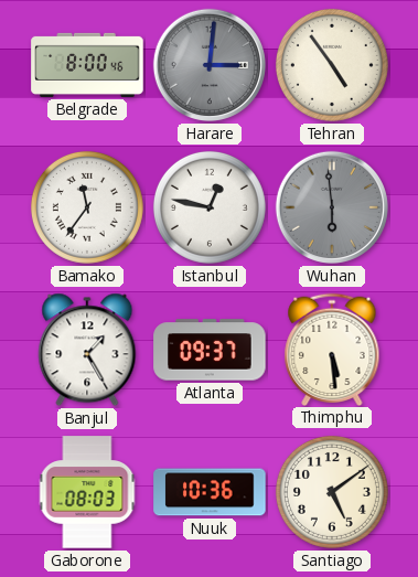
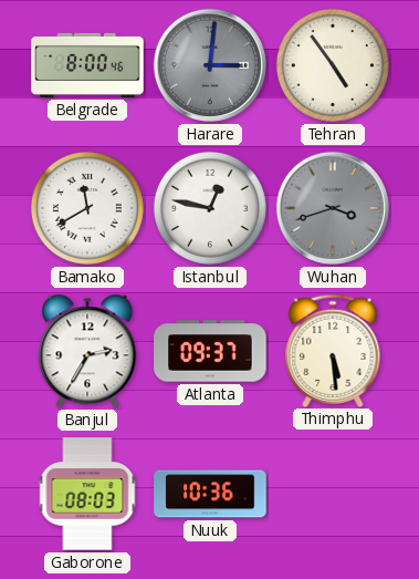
Bamako: 11:36 -> 11:40 (87, 208)
Wuhan: 5:59 -> 3:42 (333, 208)
Banjul: 1:25 -> 2:35 (87, 351)
Santiago: 5:09 -> none (332, 492)
